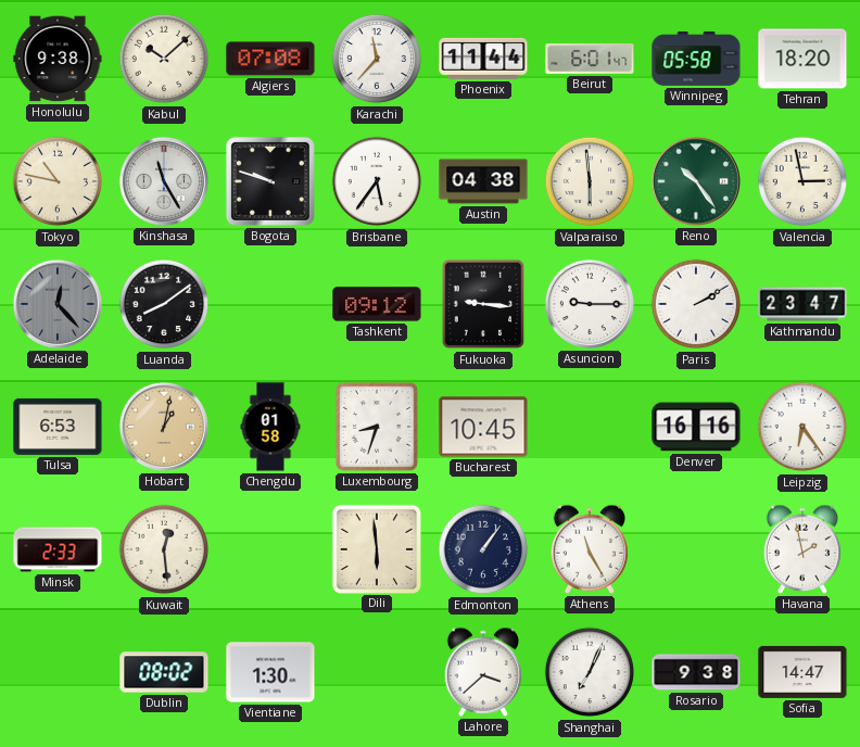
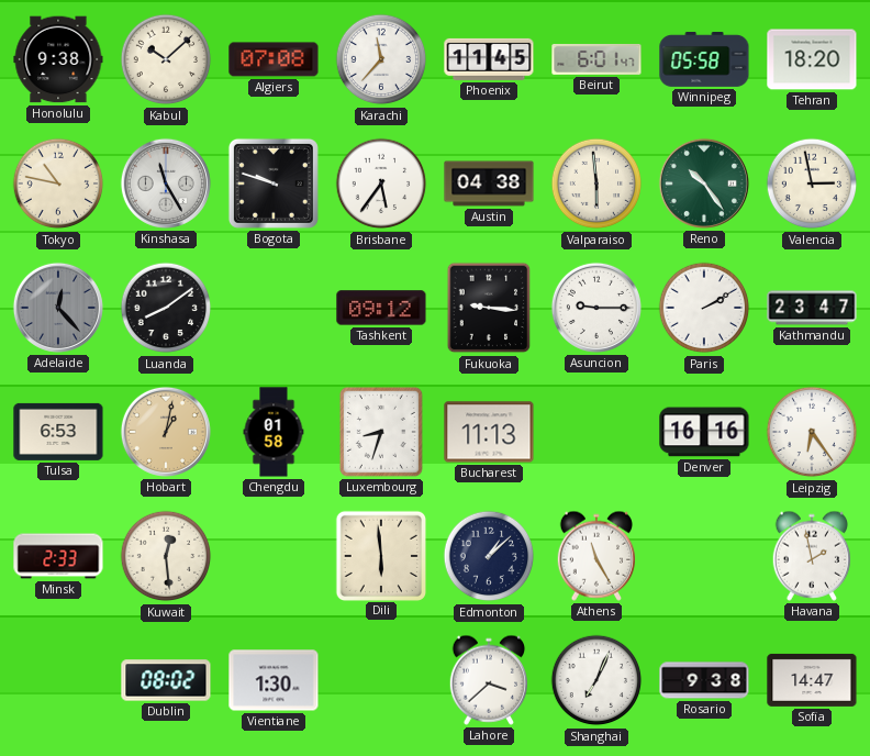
Phoenix: 11:44 -> 11:45 (489, 59)
Bucharest: 10:45 -> 11:13 (489, 432)
Edmonton: 1:06 -> 1:08 (489, 556)
